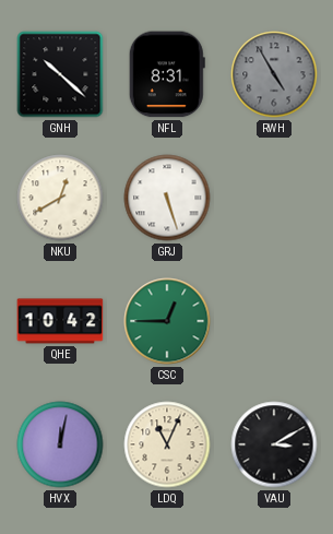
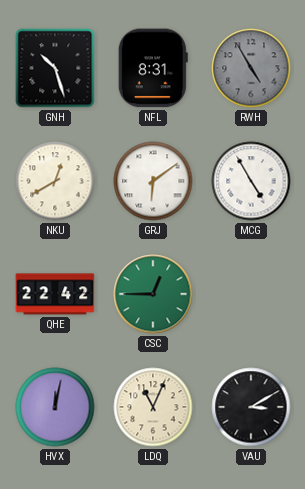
GNH: 10:22 -> 10:27 (55, 68)
GRJ: 5:27 -> 6:09 (153, 181)
MCG: none -> 4:55 (251, 181)
QHE: 10:42 -> 22:42 (55, 294)
